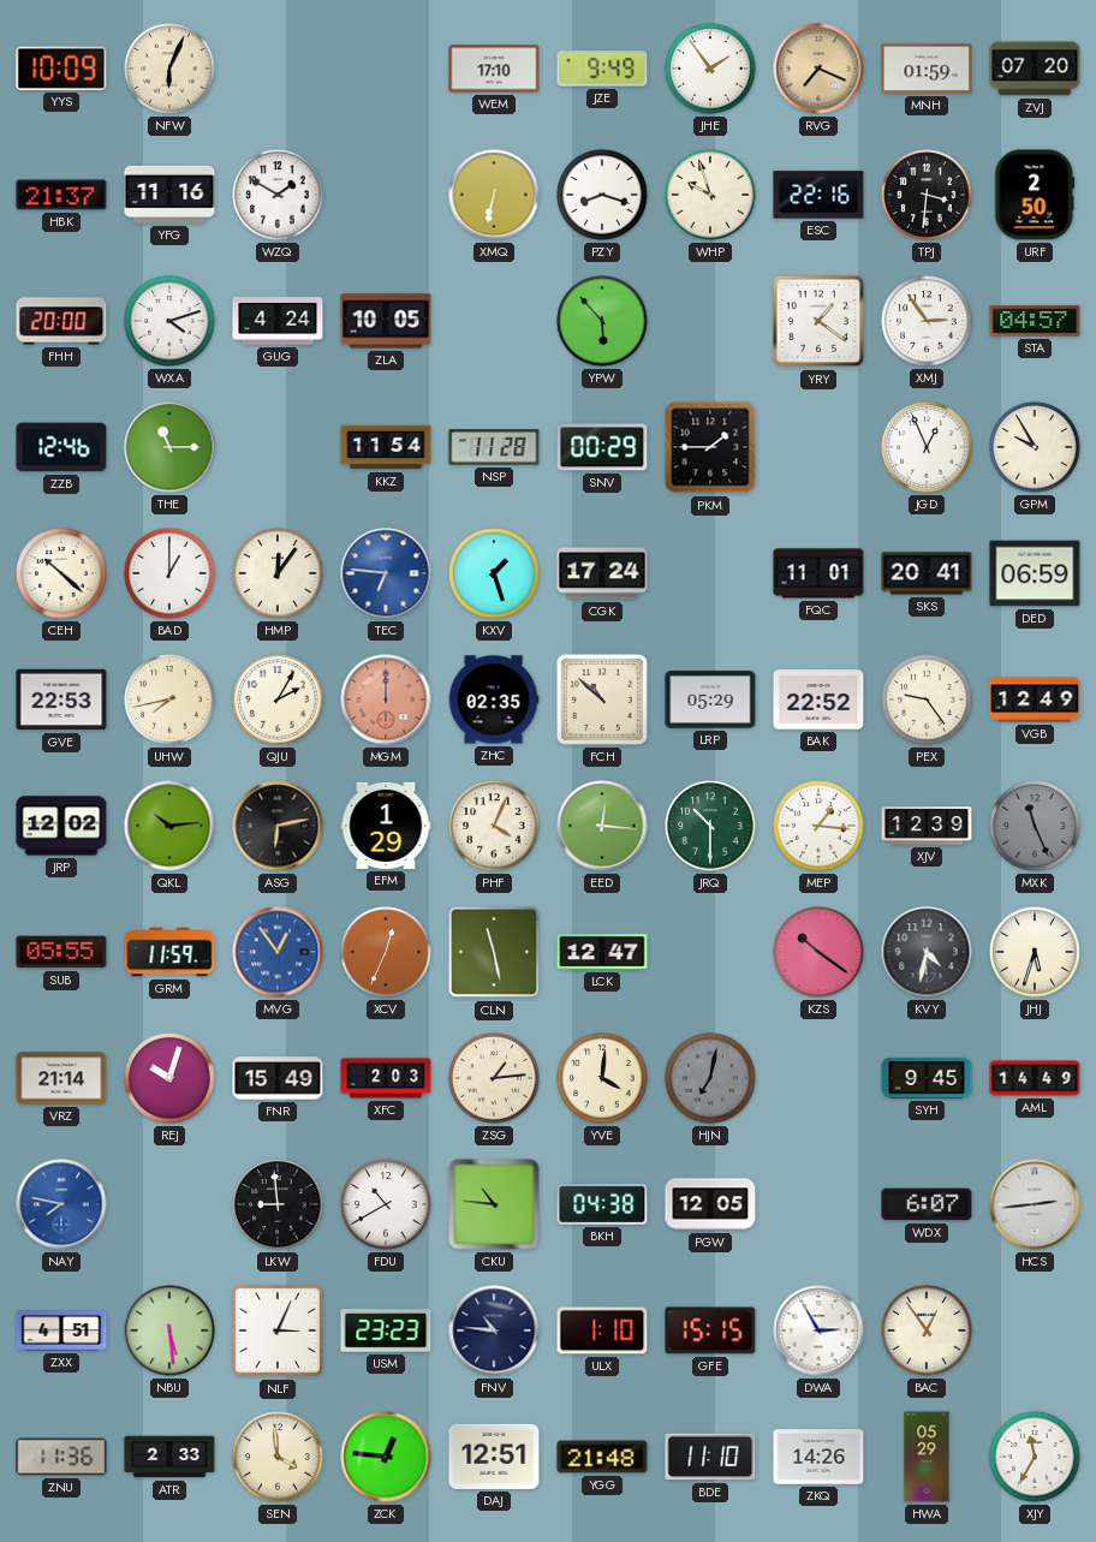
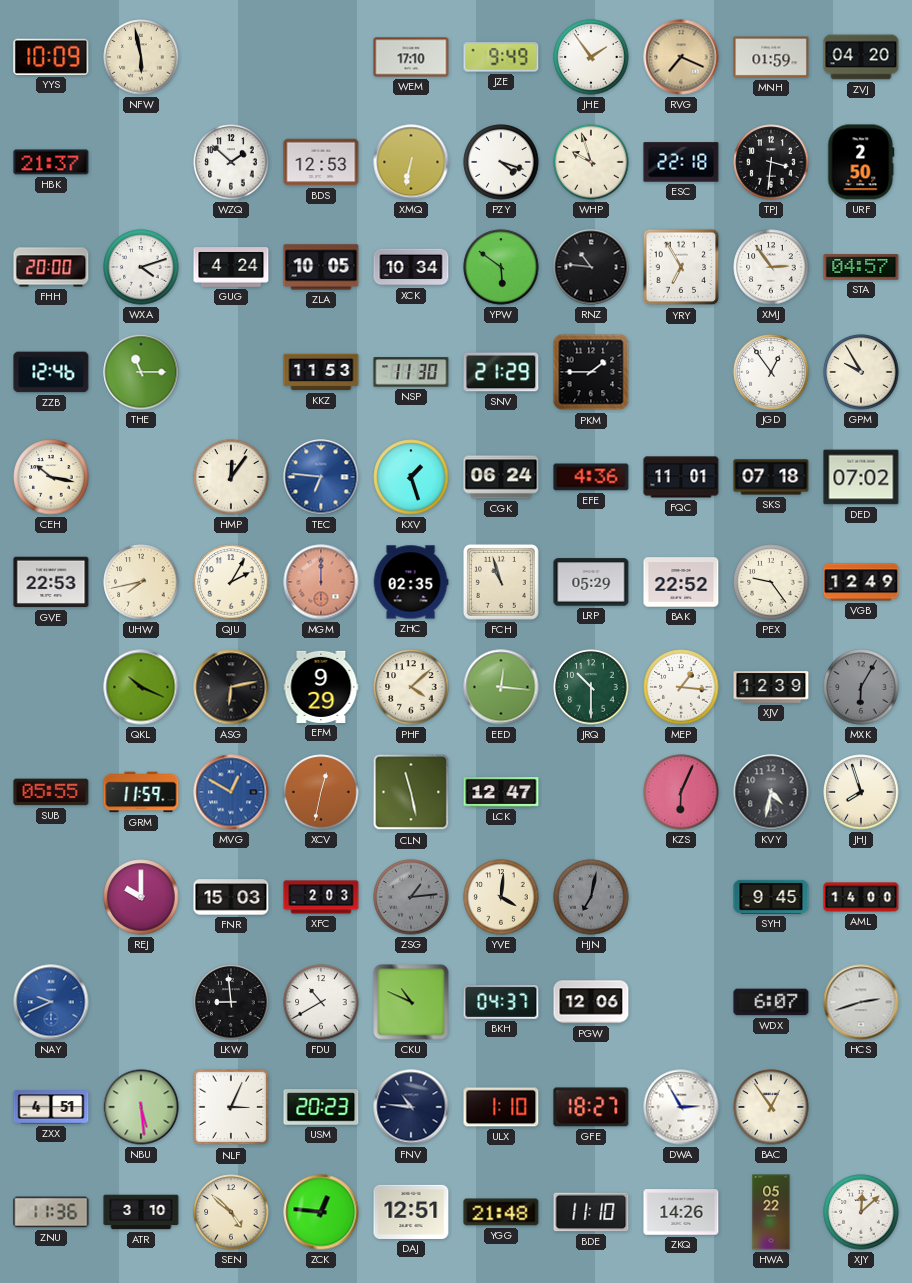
NFW: 6:04 -> 5:58 (141, 57)
ZVJ: 07:20 -> 04:20 (861, 57)
YFG: 11:16 -> none (169, 195)
WZQ: 1:50 -> 1:52 (231, 162)
BDS: none -> 12:53 (321, 162)
PZY: 8:18 -> 4:18 (501, 162)
ESC: 22:16 -> 22:18 (681, 162)
XCK: none -> 10:34 (411, 267)
YPW: 5:53 -> 5:51 (501, 267)
RNZ: none -> 10:46 (591, 267)
YRY: 1:21 -> 6:55 (681, 267)
KKZ: 11:54 -> 11:53 (321, 372)
NSP: 11:28 -> 11:30 (411, 372)
SNV: 00:29 -> 21:29 (501, 372)
JGD: 12:56 -> 12:54 (771, 372)
CEH: 10:22 -> 10:17 (51, 477)
BAD: 1:00 -> none (169, 573)
CGK: 17:24 -> 06:24 (501, 477)
EFE: none -> 4:36 (591, 477)
SKS: 20:41 -> 07:18 (771, 477)
DED: 06:59 -> 07:02 (861, 477)
FCH: 10:52 -> 10:57 (501, 582)
JRP: 12:02 -> none (61, 826)
QKL: 10:14 -> 10:19 (141, 687)
EFM: 1:29 -> 9:29 (321, 687)
PHF: 4:04 -> 4:08 (411, 687)
MXK: 11:26 -> 6:05 (861, 687)
MVG: 12:54 -> 12:50 (231, 792)
XCV: 12:34 -> 12:32 (321, 792)
KZS: 10:21 -> 6:04 (681, 792)
JHJ: 5:33 -> 7:57 (861, 792)
VRZ: 21:14 -> none (61, 1078)
REJ: 10:03 -> 10:00 (141, 897)
FNR: 15:49 -> 15:03 (231, 897)
ZSG dial: cream -> grey (411, 897)
AML: 14:49 -> 14:00 (861, 897)
NAY: 7:47 -> 9:41 (51, 1002)
CKU: 10:46 -> 10:49 (411, 1002)
BKH: 04:38 -> 04:37 (501, 1002)
PGW: 12:05 -> 12:06 (591, 1002)
HCS: 2:44 -> 2:42 (861, 1002)
USM: 23:23 -> 20:23 (321, 1107)
GFE: 15:15 -> 18:27 (591, 1107)
ATR: 2:33 -> 3:10 (141, 1212)
SEN: 3:59 -> 4:52 (231, 1212)
HWA: 05:29 -> 05:22 (771, 1212)
XJY: 11:35 -> 12:08 (861, 1212)
